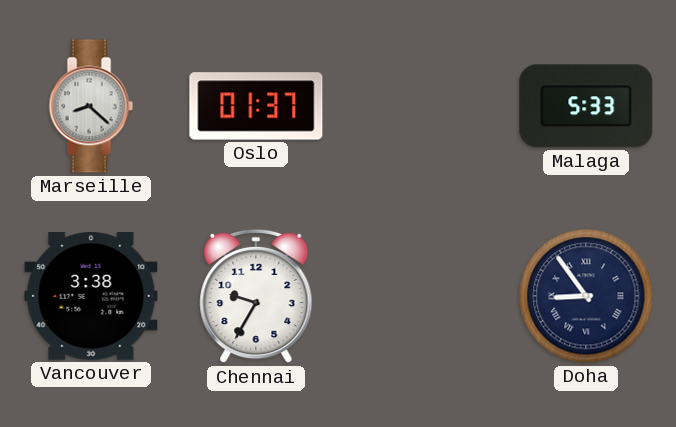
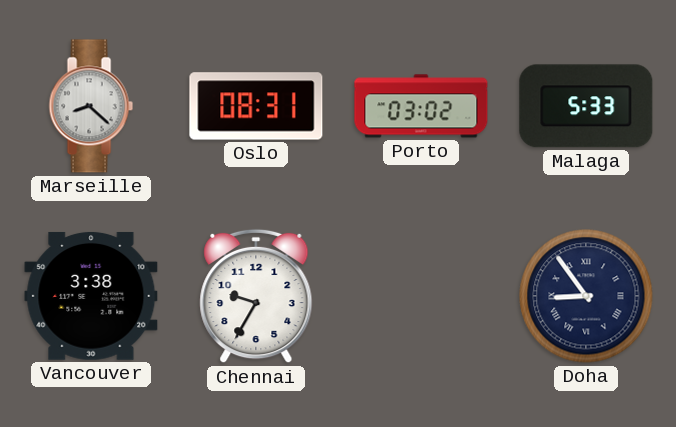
Oslo: 01:37 -> 08:31 (256, 106)
Porto: none -> 03:02 (421, 106)
